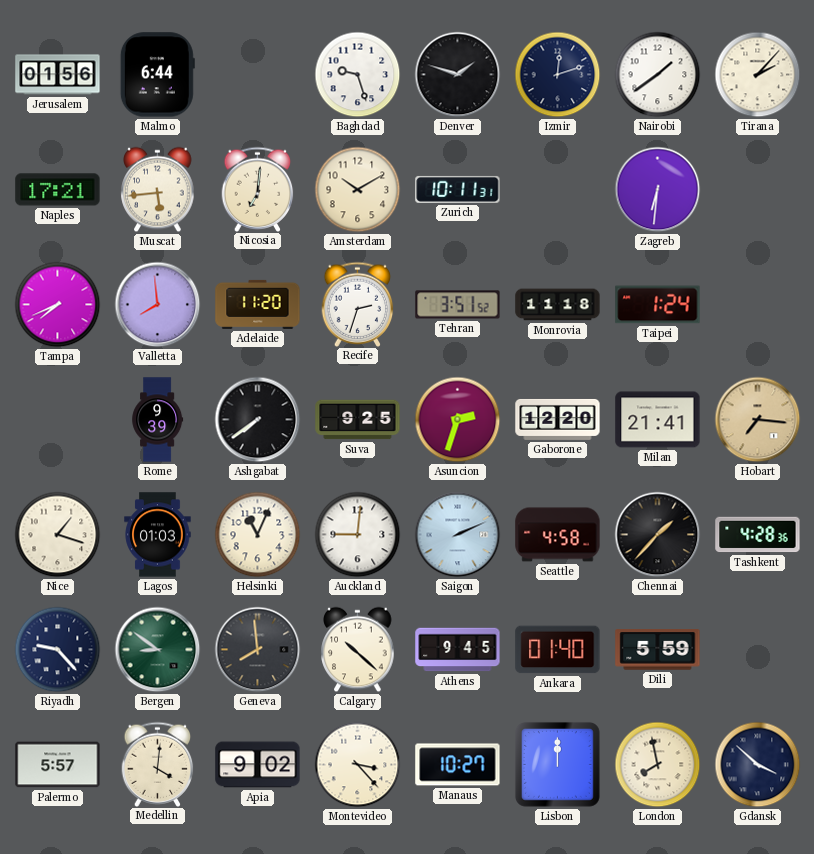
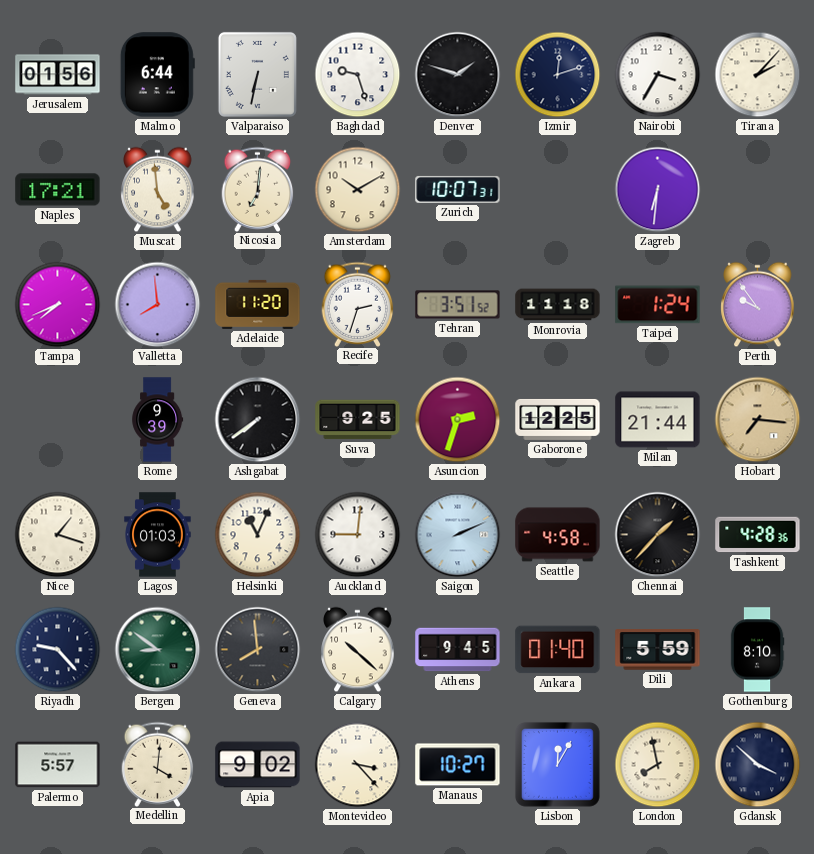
Valparaiso: none -> 6:32 (257, 74)
Nairobi: 1:39 -> 3:35 (658, 75)
Muscat: 5:44 -> 4:59 (158, 190)
Zurich: 10:11 -> 10:07 (458, 189)
Perth: none -> 9:54 (758, 305)
Gaborone: 12:20 -> 12:25 (558, 419)
Milan: 21:41 -> 21:44 (658, 420)
Gothenburg: none -> 8:10 (757, 650)
Lisbon: 12:00 -> 12:05 (557, 764)
